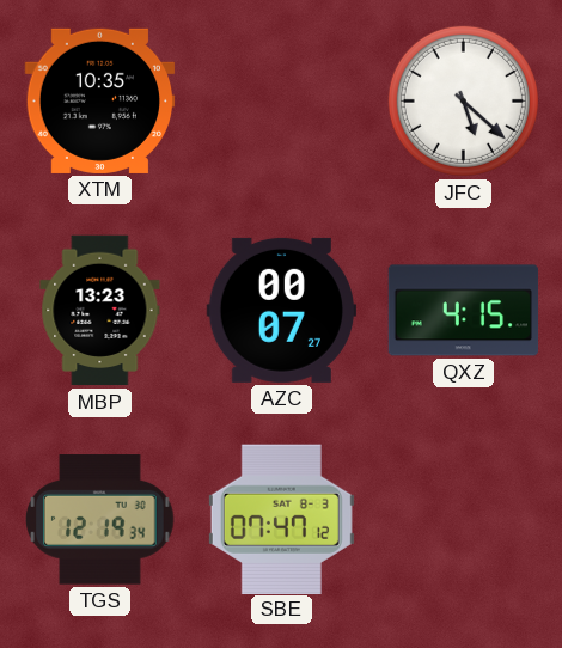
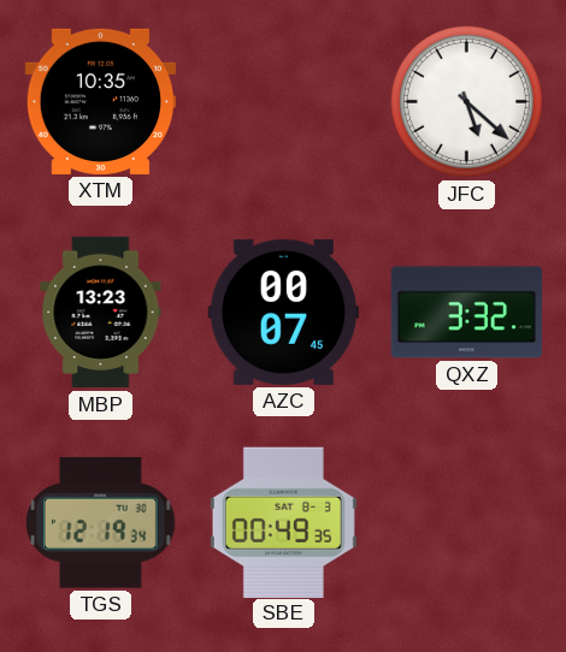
AZC: 00:07:27 -> 00:07:45 (284, 312)
QXZ: 4:15 -> 3:32 (467, 313)
SBE: 07:47 -> 00:49 (283, 522)
